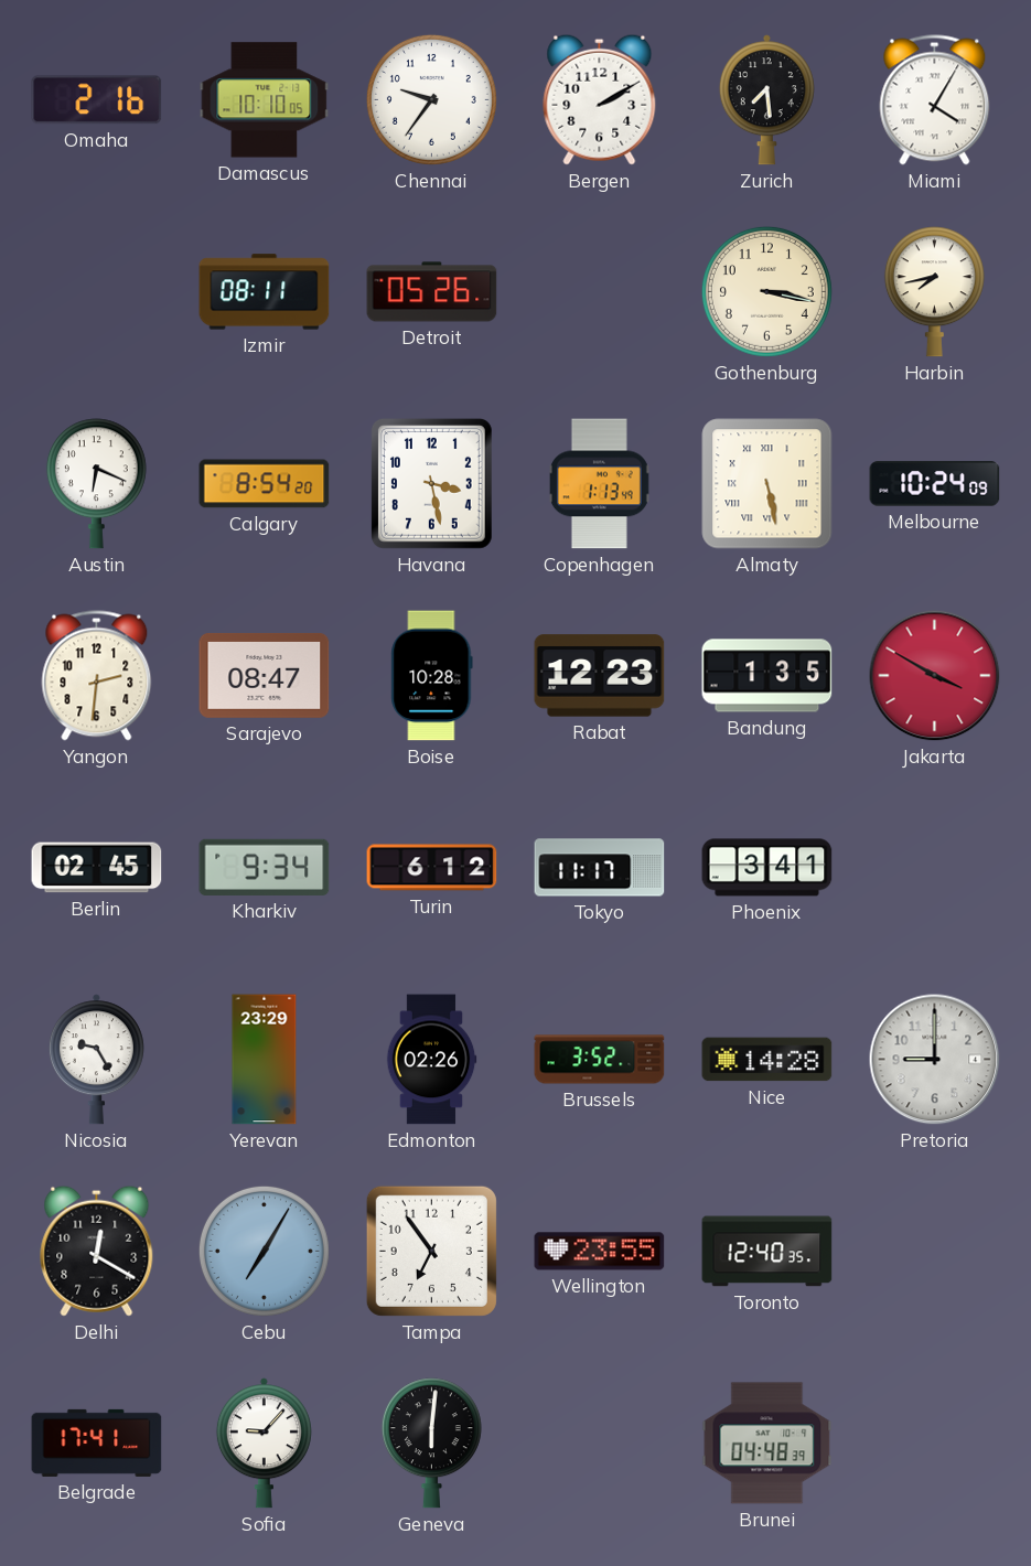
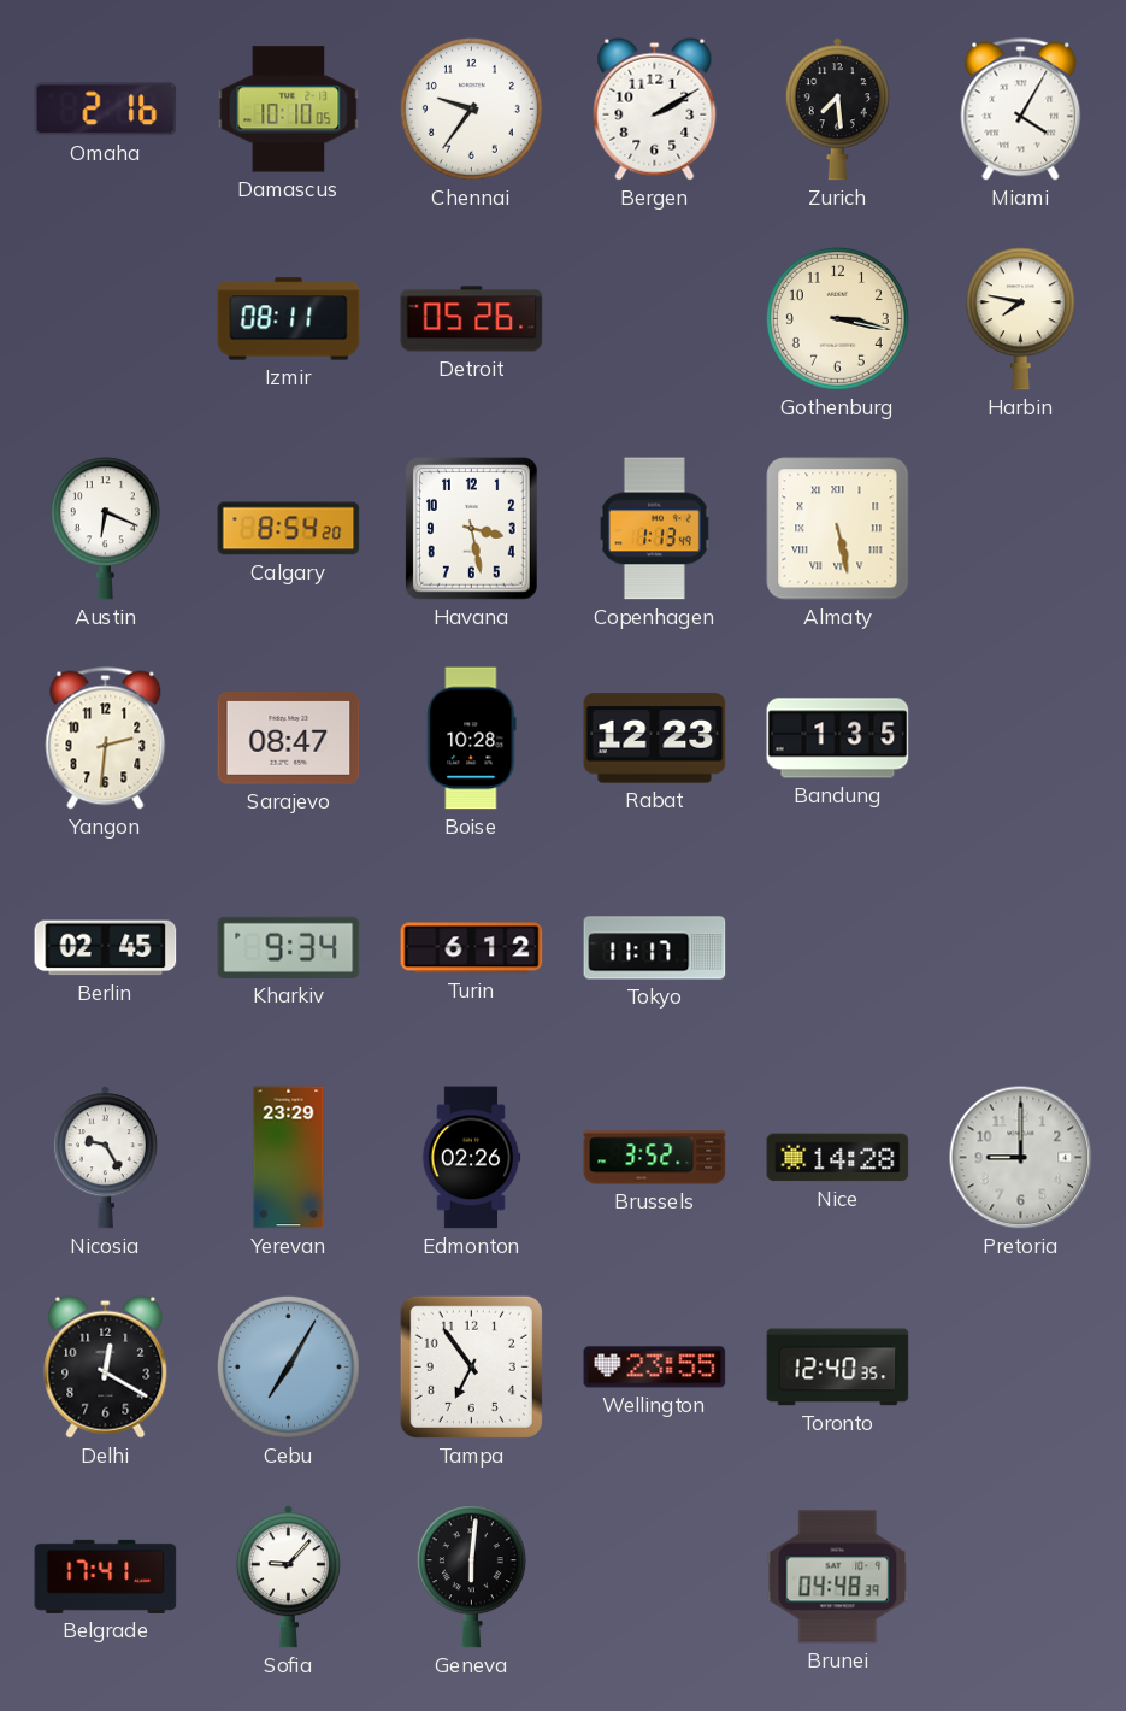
Harbin: 7:43 -> 7:47 (1020, 319)
Melbourne: 10:24 -> none (935, 484)
Jakarta: 3:50 -> none (935, 676)
Phoenix: 3:41 -> none (767, 868)
